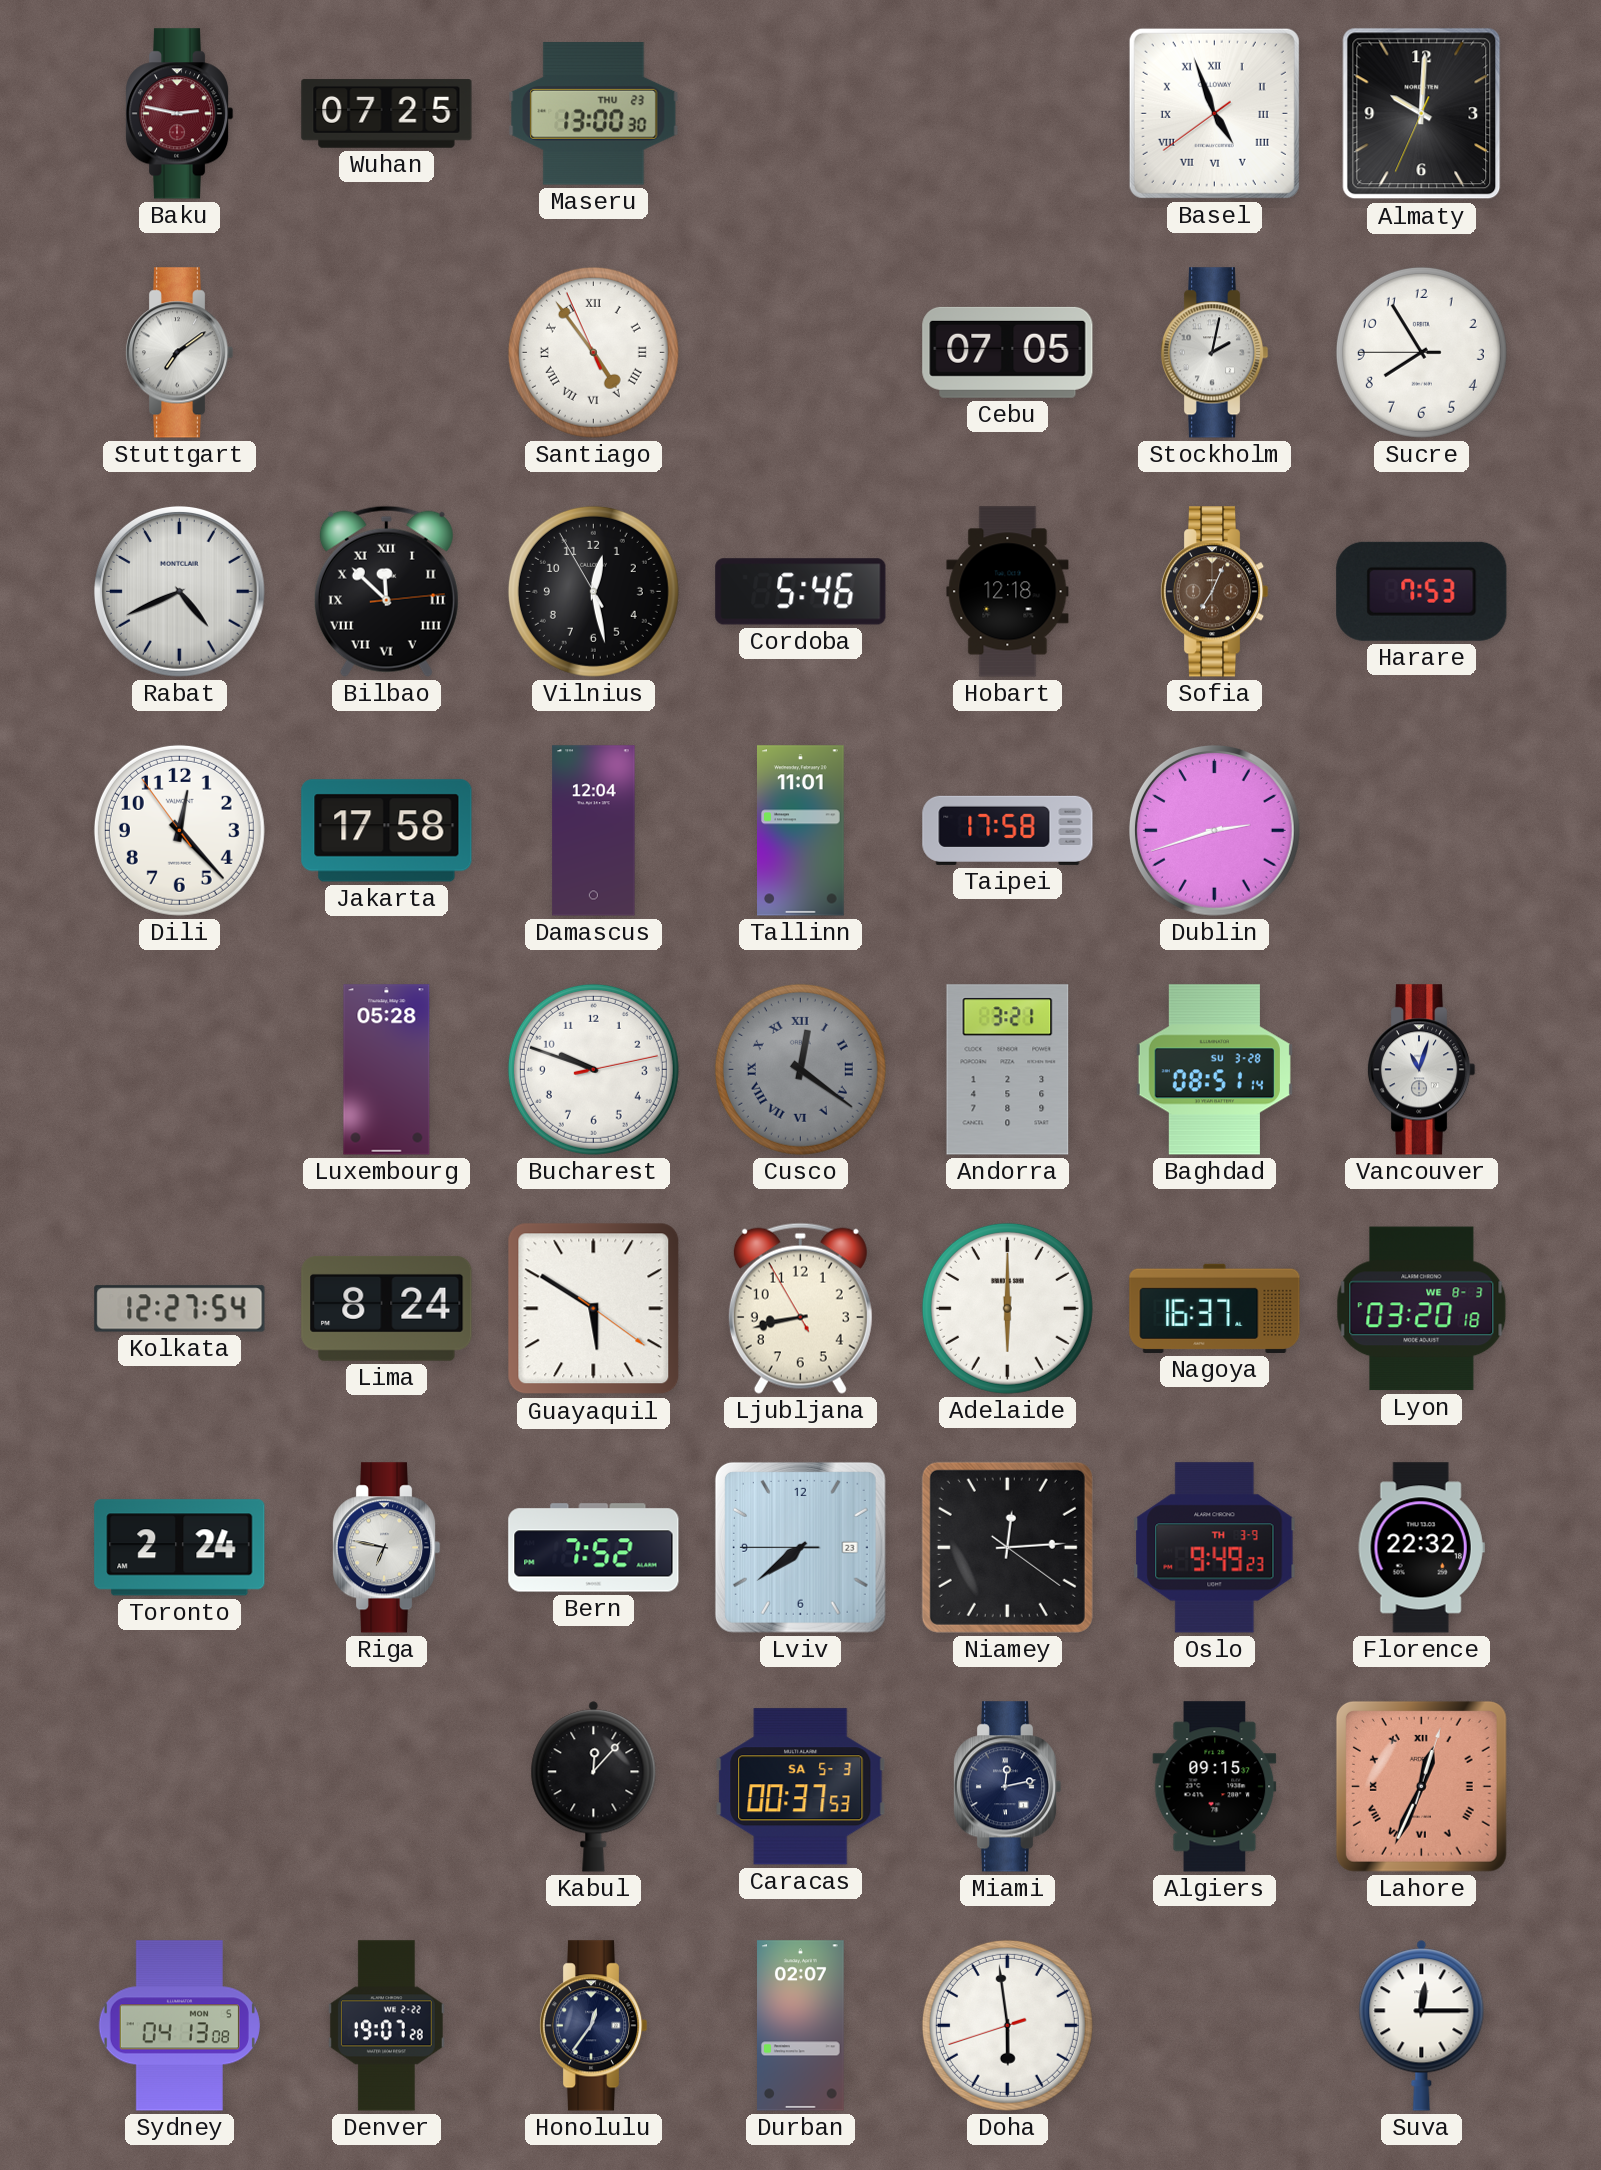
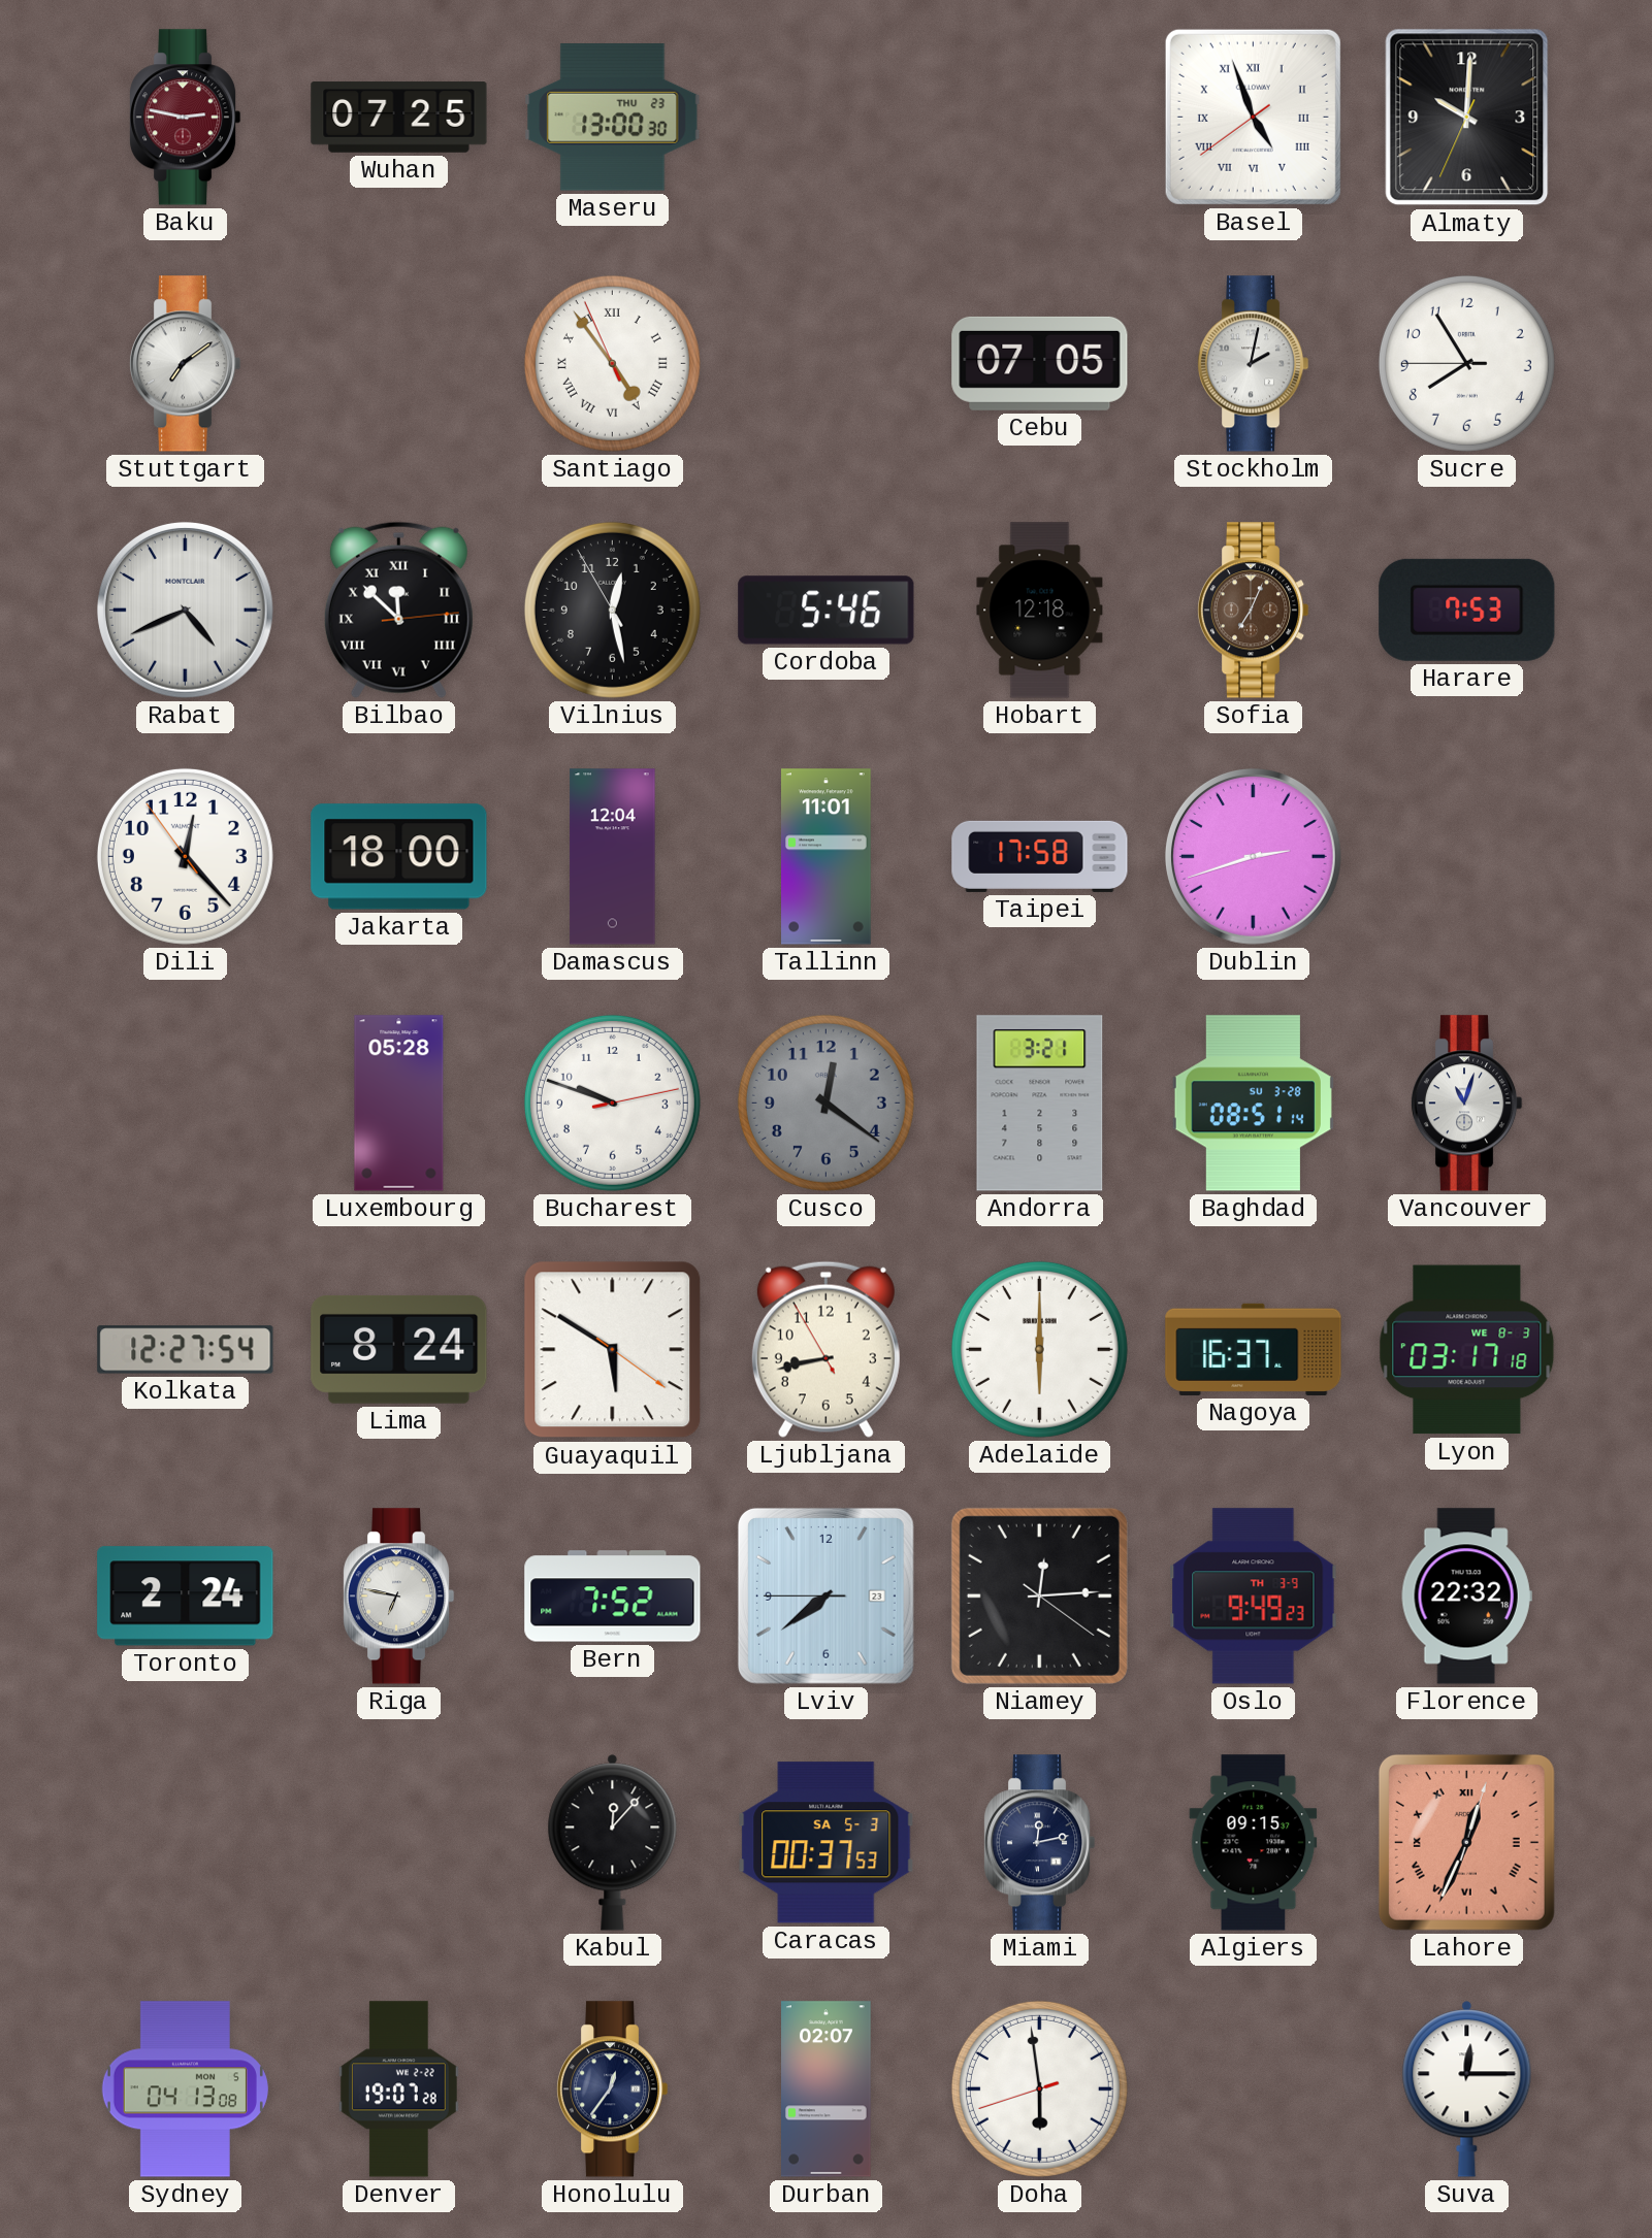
Jakarta: 17:58 -> 18:00 (399, 857)
Cusco numerals: Roman -> Arabic (825, 1102)
Lyon: 03:20 -> 03:17 (1467, 1350)
